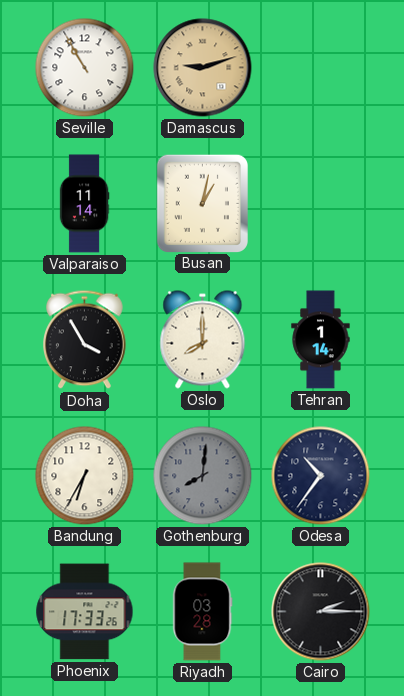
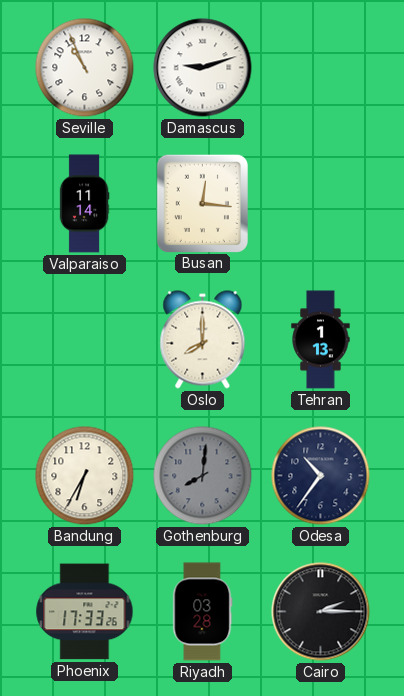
Seville: 10:55 -> 10:56 (85, 68)
Damascus dial: champagne -> white (203, 68)
Busan: 1:02 -> 12:16 (202, 203)
Doha: 3:55 -> none (85, 340)
Tehran: 1:14 -> 1:13 (321, 340)
